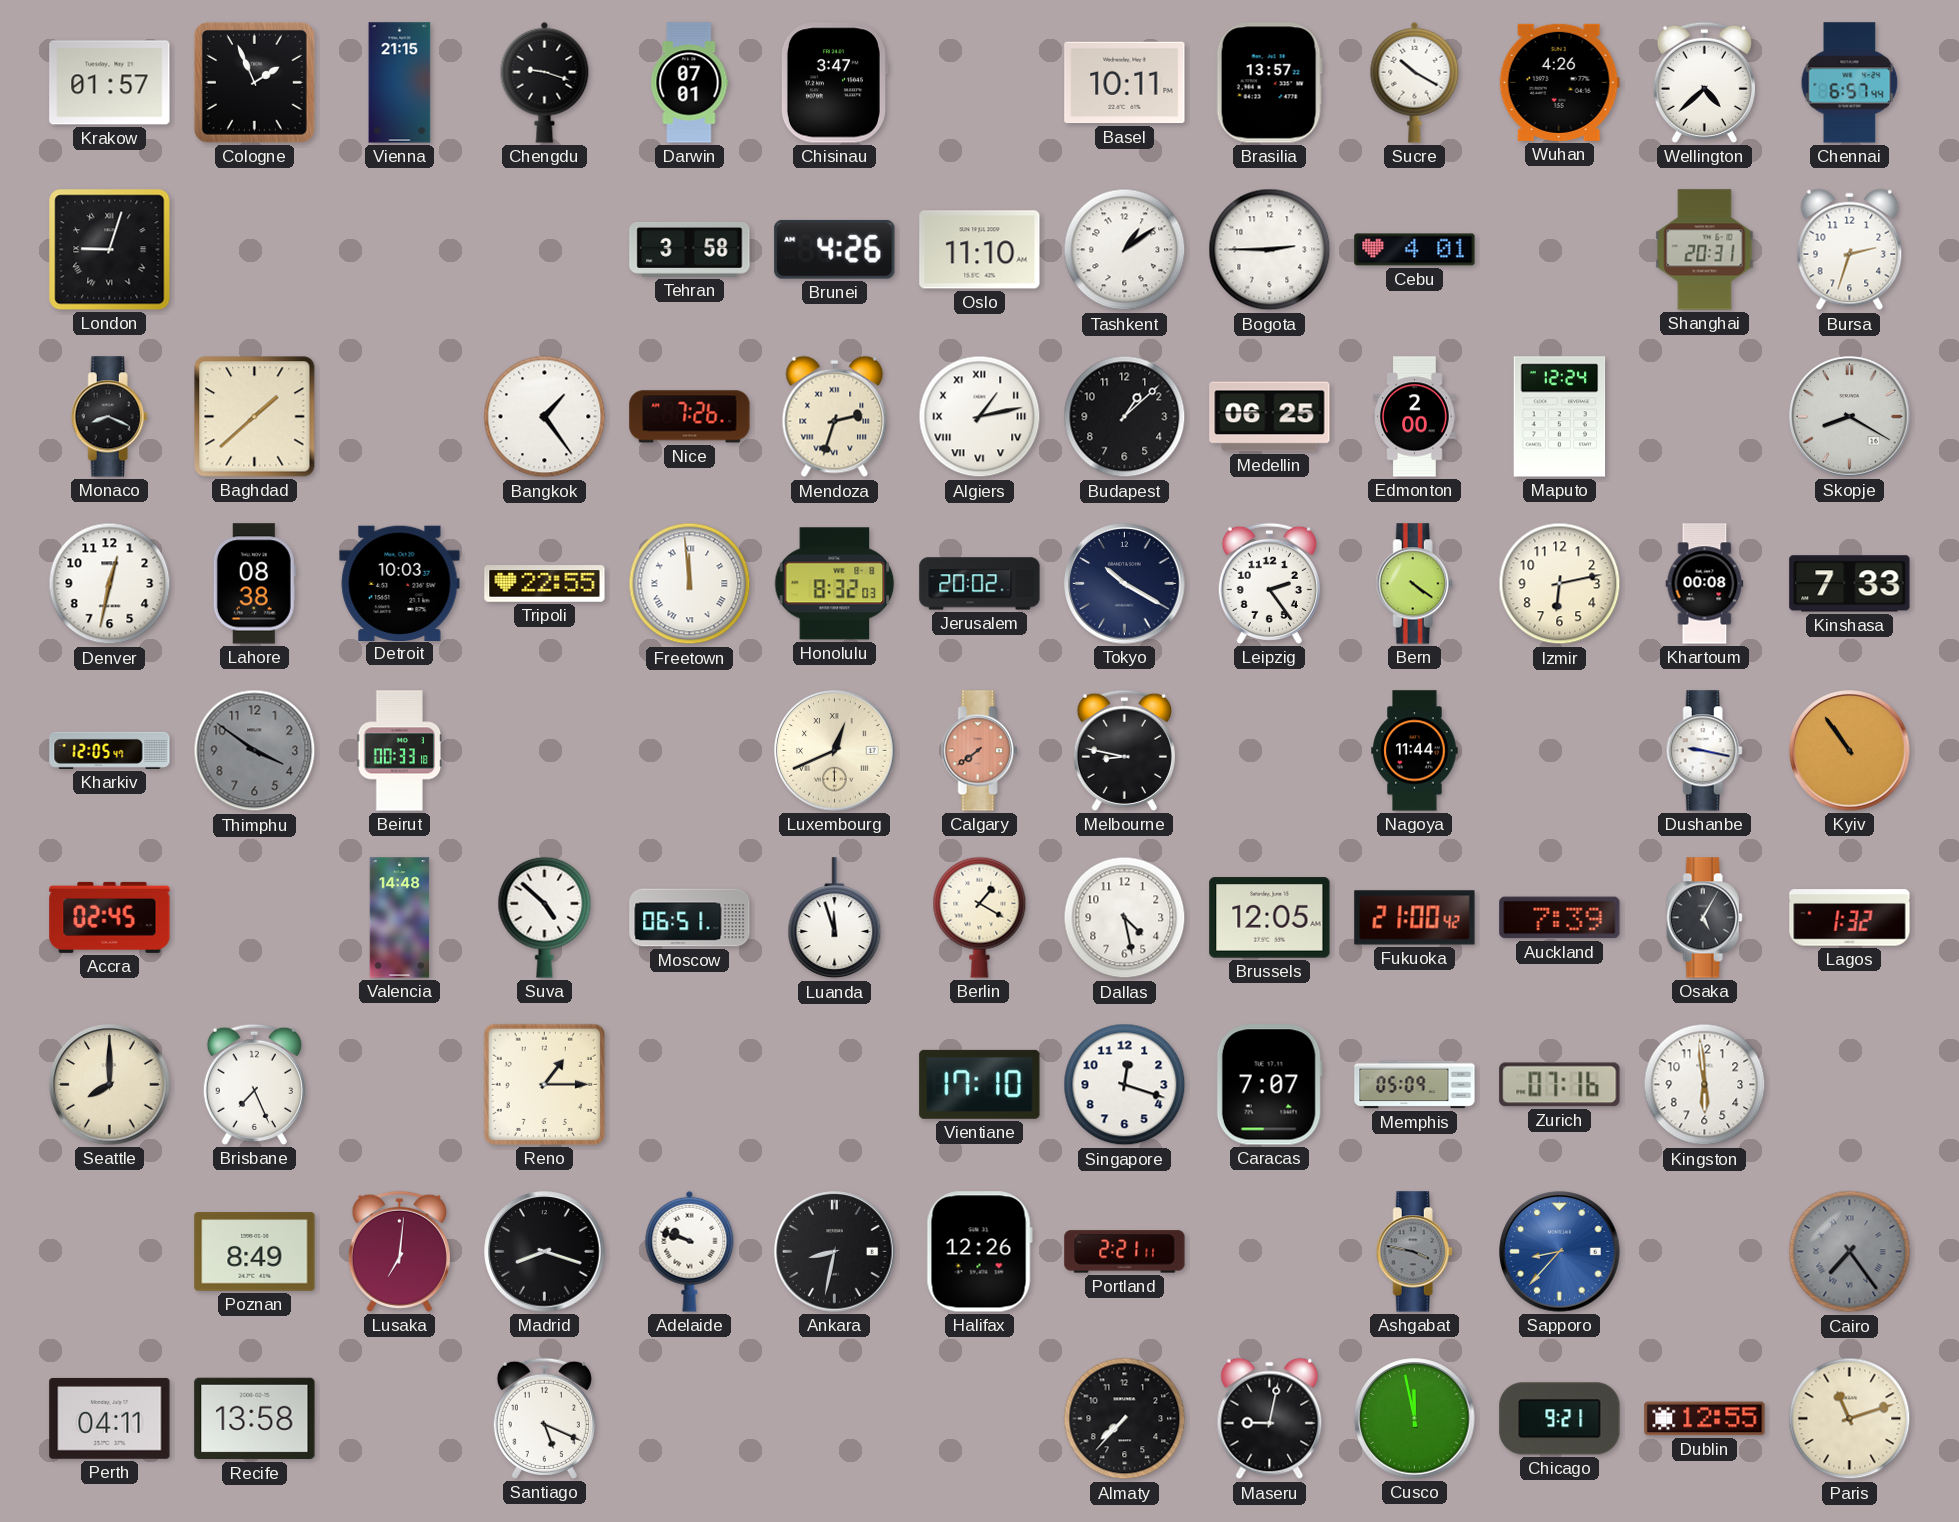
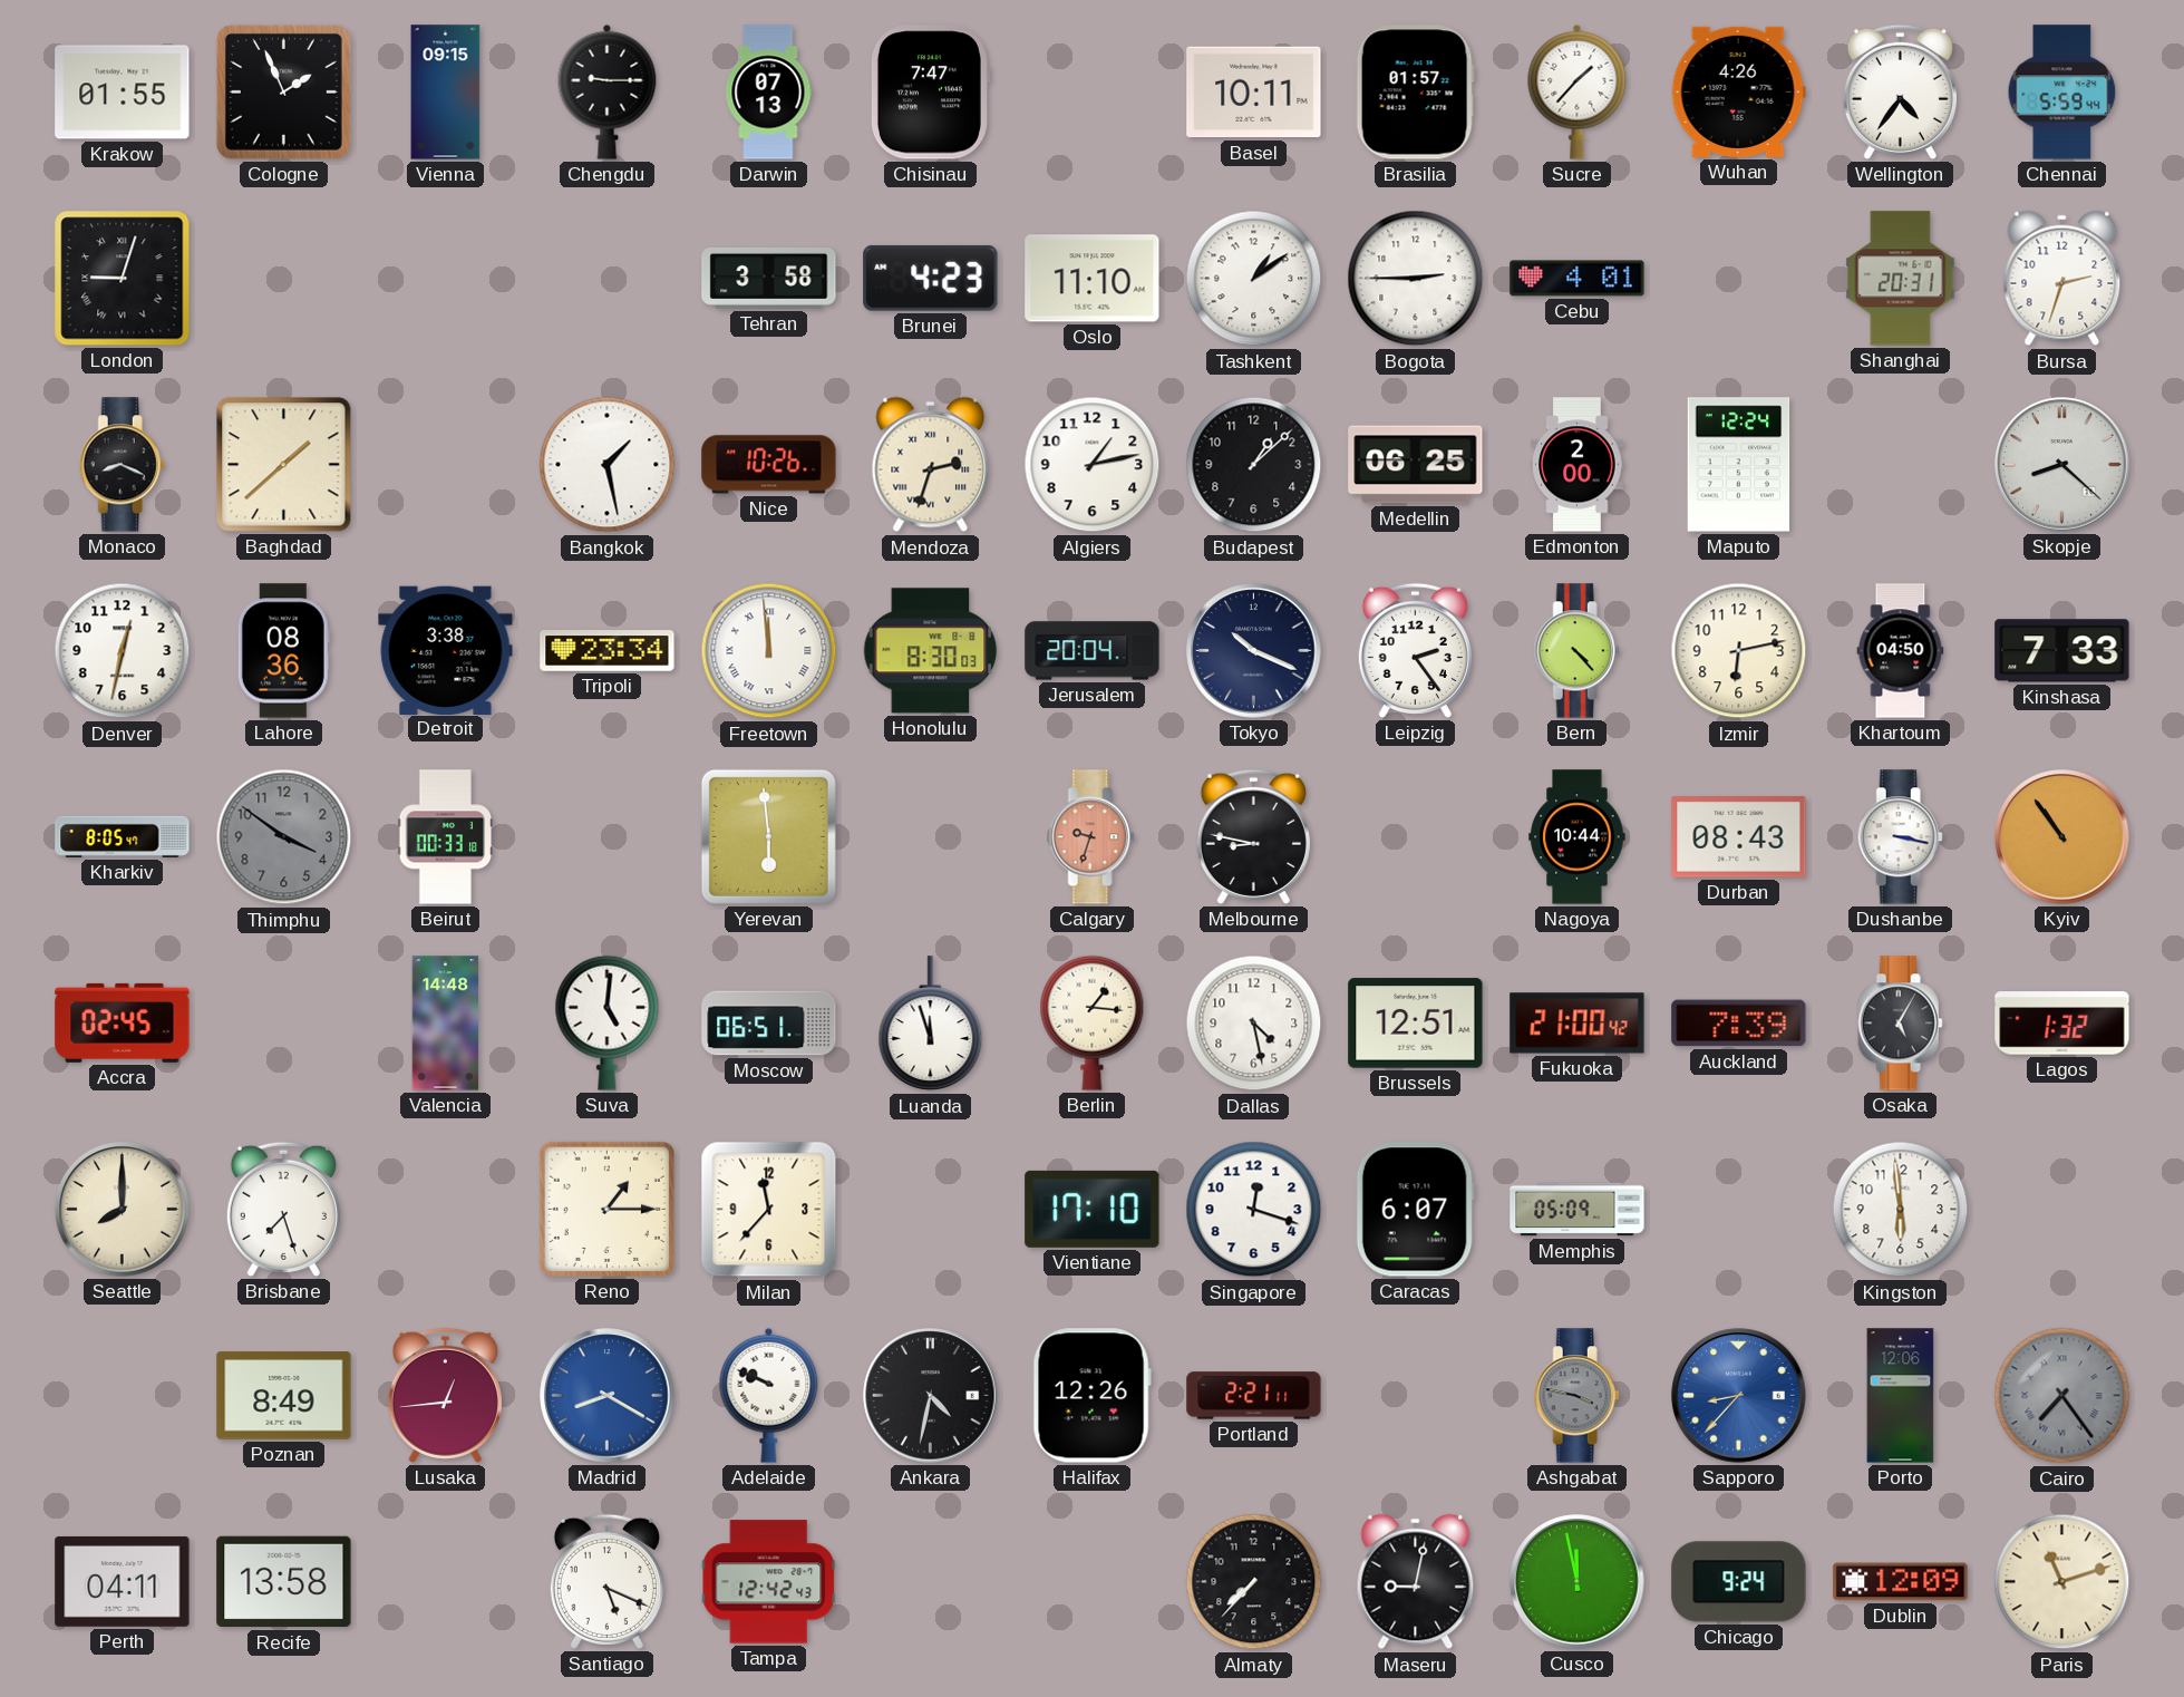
Krakow: 01:57 -> 01:55 (123, 93)
Vienna: 21:15 -> 09:15 (446, 93)
Chengdu: 9:18 -> 9:15 (608, 91)
Darwin: 07:01 -> 07:13 (769, 93)
Chisinau: 3:47 -> 7:47 (930, 93)
Brasilia: 13:57 -> 01:57 (1415, 93)
Sucre: 10:20 -> 1:37 (1578, 91)
Wellington: 4:38 -> 4:36 (1900, 91)
Chennai: 6:57 -> 5:59 (2062, 93)
Brunei: 4:26 -> 4:23 (931, 278)
Bangkok: 1:24 -> 1:28 (608, 465)
Nice: 7:26 -> 10:26 (769, 465)
Algiers numerals: Roman -> Arabic (1093, 465)
Skopje: 8:20 -> 8:22 (2062, 465)
Lahore: 08:38 -> 08:36 (283, 651)
Detroit: 10:03 -> 3:38 (446, 650)
Tripoli: 22:55 -> 23:34 (608, 651)
Honolulu: 8:32 -> 8:30 (931, 651)
Jerusalem: 20:02 -> 20:04 (1093, 651)
Tokyo: 10:20 -> 10:19 (1254, 651)
Bern: 4:21 -> 4:23 (1576, 651)
Khartoum: 00:08 -> 04:50 (1901, 651)
Kharkiv: 12:05 -> 8:05 (123, 836)
Yerevan: none -> 5:59 (768, 836)
Luxembourg: 12:41 -> none (835, 751)
Calgary: 7:39 -> 9:33 (1091, 837)
Nagoya: 11:44 -> 10:44 (1578, 837)
Durban: none -> 08:43 (1739, 837)
Dushanbe: 9:17 -> 3:17 (1900, 837)
Suva: 4:52 -> 5:01 (608, 1022)
Berlin: 1:20 -> 1:16 (1093, 1022)
Brussels: 12:05 -> 12:51 (1416, 1024)
Brisbane: 7:26 -> 7:27 (283, 1209)
Milan: none -> 11:37 (769, 1210)
Caracas: 7:07 -> 6:07 (1415, 1210)
Zurich: 07:16 -> none (1560, 1085)
Lusaka: 7:01 -> 12:44 (445, 1395)
Madrid: 8:18 -> 8:20 (608, 1396)
Madrid dial: black -> blue (608, 1396)
Adelaide: 9:48 -> 9:49 (769, 1395)
Ankara: 8:32 -> 4:32 (931, 1396)
Porto: none -> 12:06 (1901, 1396)
Tampa: none -> 12:42 (769, 1582)
Chicago: 9:21 -> 9:24 (1739, 1582)
Dublin: 12:55 -> 12:09 (1901, 1582)
